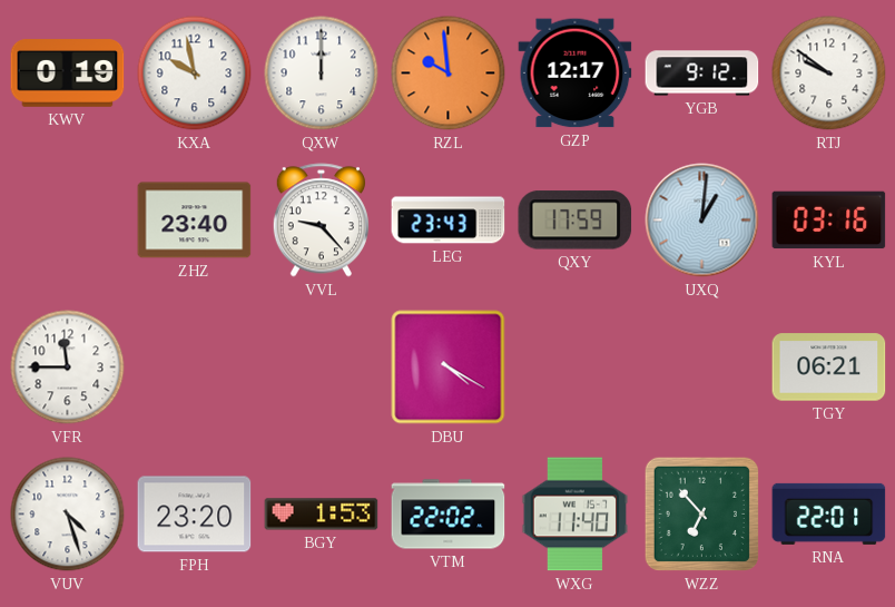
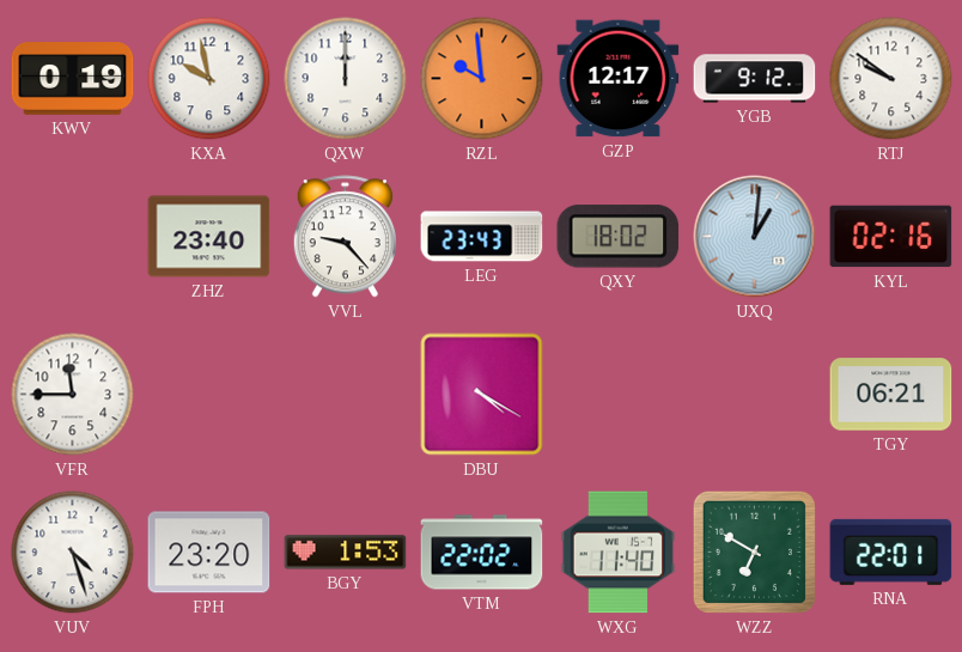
QXY: 17:59 -> 18:02 (619, 237)
KYL: 03:16 -> 02:16 (891, 237)
WZZ: 6:53 -> 6:50 (754, 552)
